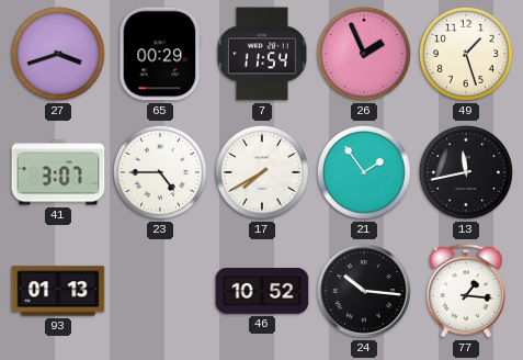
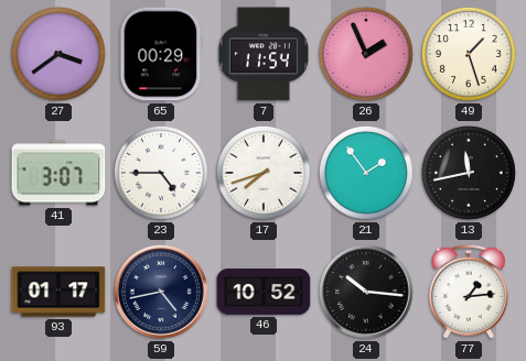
27: 3:42 -> 3:39 (58, 54)
17: 7:40 -> 7:42 (264, 173)
93: 01:13 -> 01:17 (58, 292)
59: none -> 4:43 (162, 293)
77: 1:16 -> 1:14 (469, 292)
